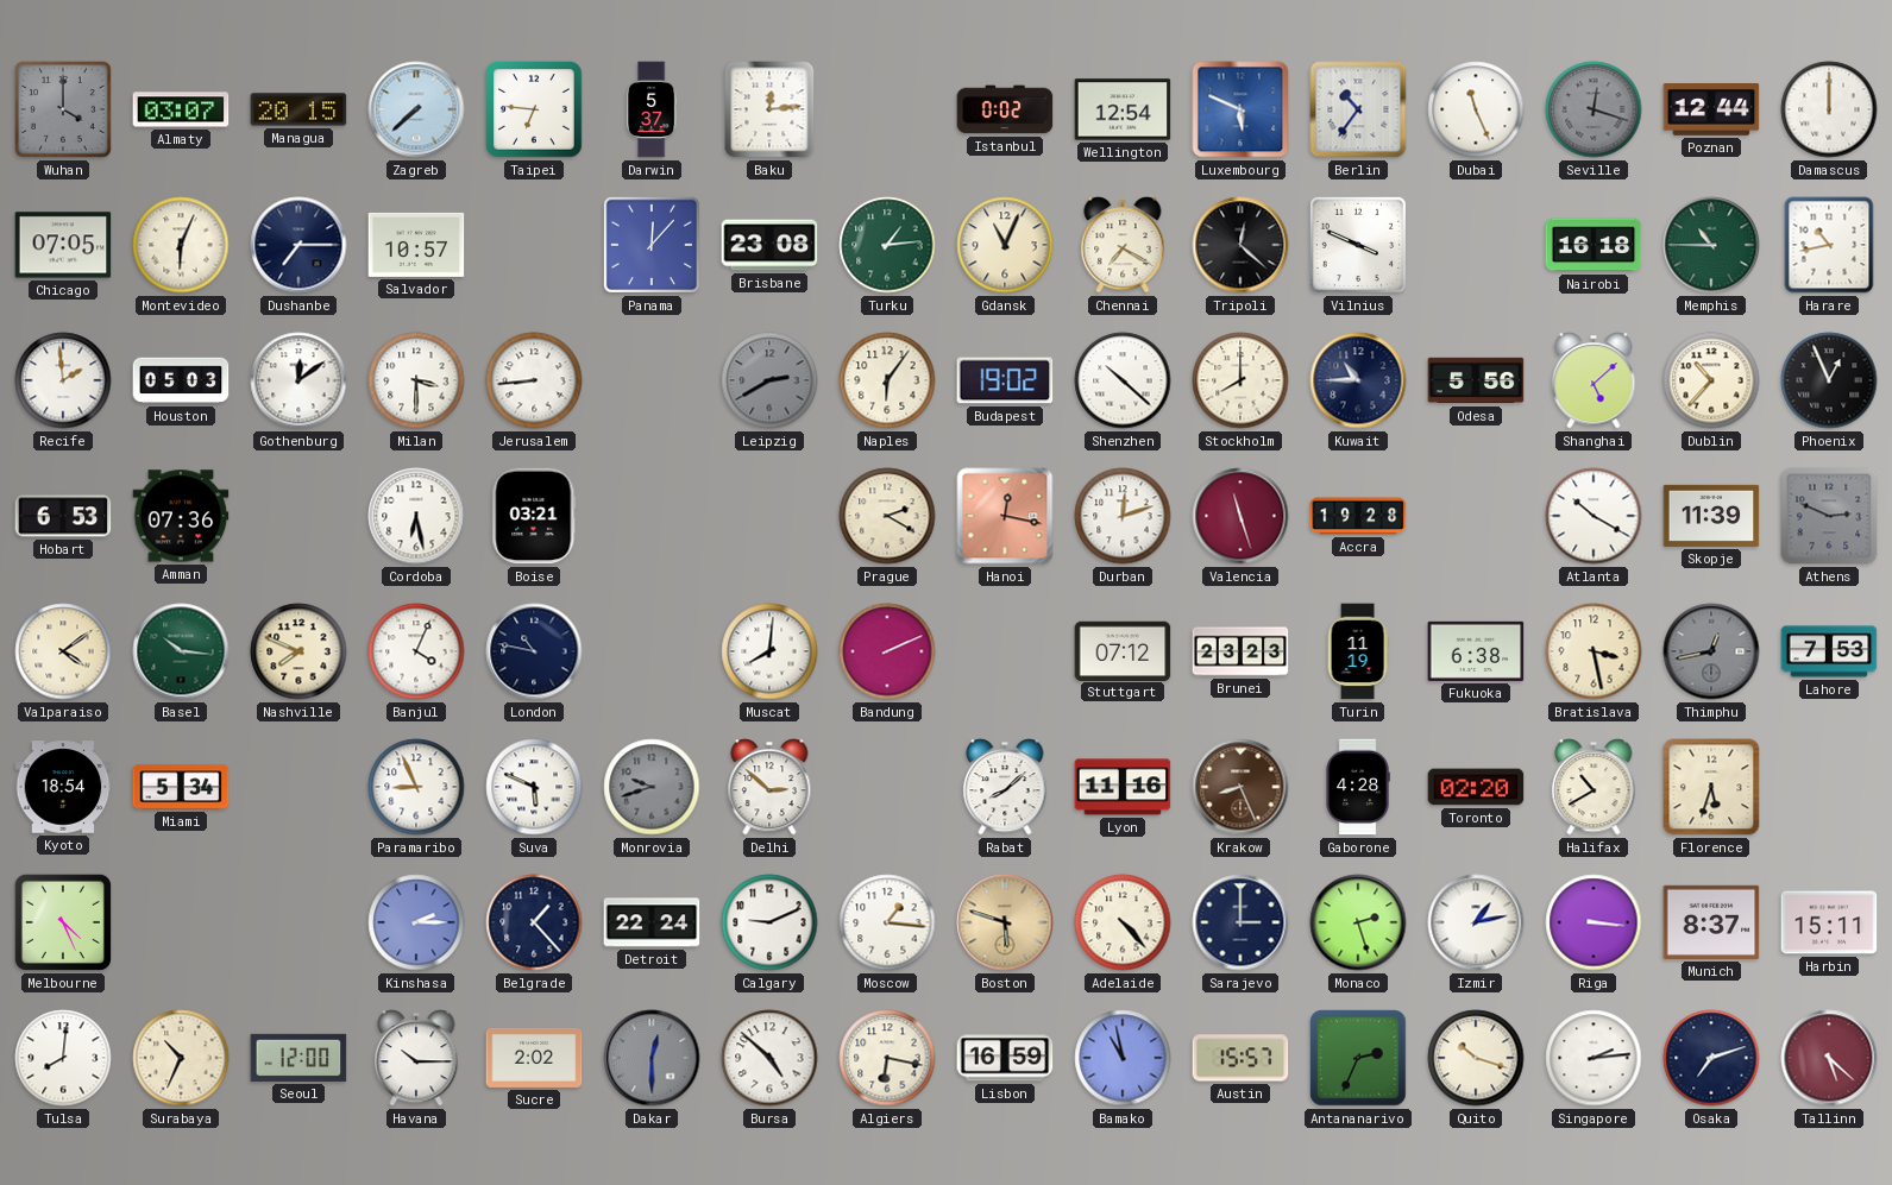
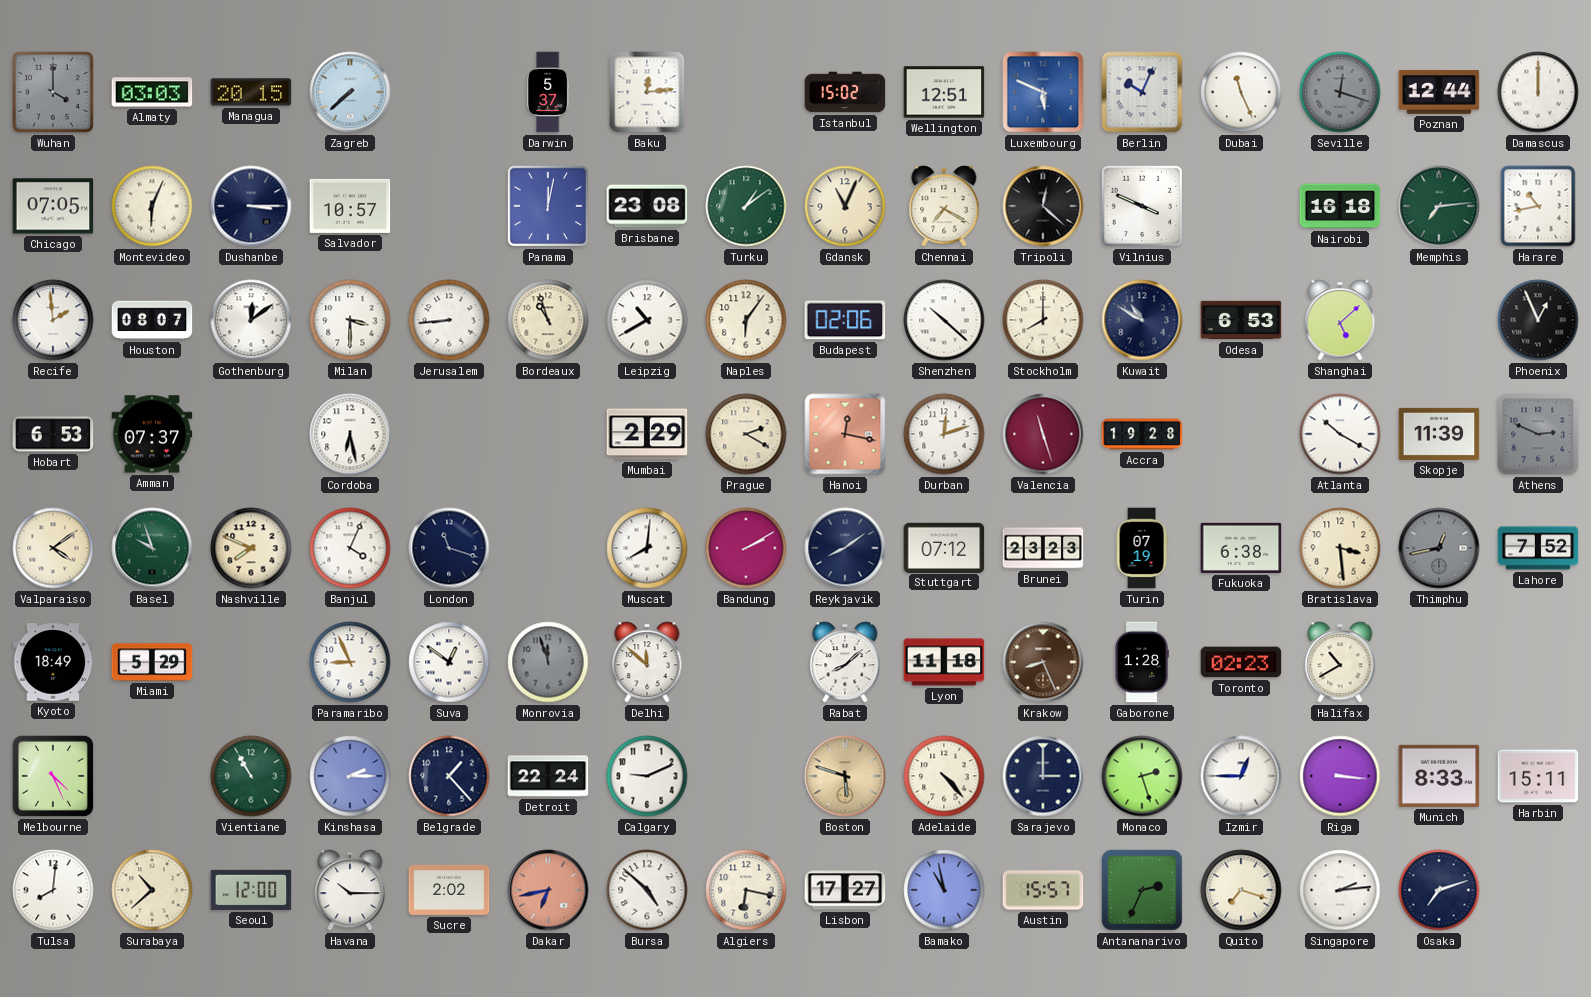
Almaty: 03:07 -> 03:03 (152, 92)
Taipei: 6:46 -> none (534, 109)
Istanbul: 0:02 -> 15:02 (845, 92)
Wellington: 12:54 -> 12:51 (944, 92)
Berlin: 10:36 -> 10:04 (1142, 92)
Dushanbe: 7:15 -> 3:15 (251, 206)
Panama: 12:07 -> 12:02 (548, 206)
Turku: 1:14 -> 1:09 (746, 206)
Memphis: 10:45 -> 7:14 (1439, 206)
Houston: 05:03 -> 08:07 (152, 320)
Bordeaux: none -> 10:57 (548, 320)
Leipzig: 2:40 -> 10:40 (647, 320)
Leipzig dial: grey -> white (647, 320)
Budapest: 19:02 -> 02:06 (845, 320)
Kuwait: 10:45 -> 10:50 (1142, 320)
Odesa: 5:56 -> 6:53 (1241, 320)
Dublin: 10:37 -> none (1711, 380)
Amman: 07:36 -> 07:37 (152, 434)
Boise: 03:21 -> none (534, 516)
Mumbai: none -> 2:29 (647, 434)
Basel: 10:16 -> 9:57 (152, 548)
London: 10:47 -> 11:18 (449, 548)
Bandung: 2:11 -> 2:10 (746, 548)
Reykjavik: none -> 8:09 (845, 548)
Turin: 11:19 -> 07:19 (1142, 548)
Bratislava: 3:28 -> 3:29 (1340, 548)
Lahore: 7:53 -> 7:52 (1538, 548)
Kyoto: 18:54 -> 18:49 (53, 662)
Miami: 5:34 -> 5:29 (152, 662)
Suva: 5:49 -> 12:51 (449, 662)
Monrovia: 9:42 -> 11:57 (548, 662)
Delhi: 2:52 -> 11:52 (647, 662)
Lyon: 11:16 -> 11:18 (944, 662)
Gaborone: 4:28 -> 1:28 (1142, 662)
Toronto: 02:20 -> 02:23 (1241, 662)
Florence: 5:33 -> none (1711, 787)
Vientiane: none -> 10:55 (251, 776)
Moscow: 1:16 -> none (887, 922)
Izmir: 1:13 -> 12:45 (1241, 776)
Munich: 8:37 -> 8:33 (1439, 776)
Surabaya: 10:34 -> 10:38 (152, 890)
Dakar: 12:30 -> 6:43 (548, 890)
Dakar dial: grey -> salmon (548, 890)
Lisbon: 16:59 -> 17:27 (845, 890)
Quito: 10:18 -> 7:18 (1241, 890)
Tallinn: 5:22 -> none (1829, 1058)
